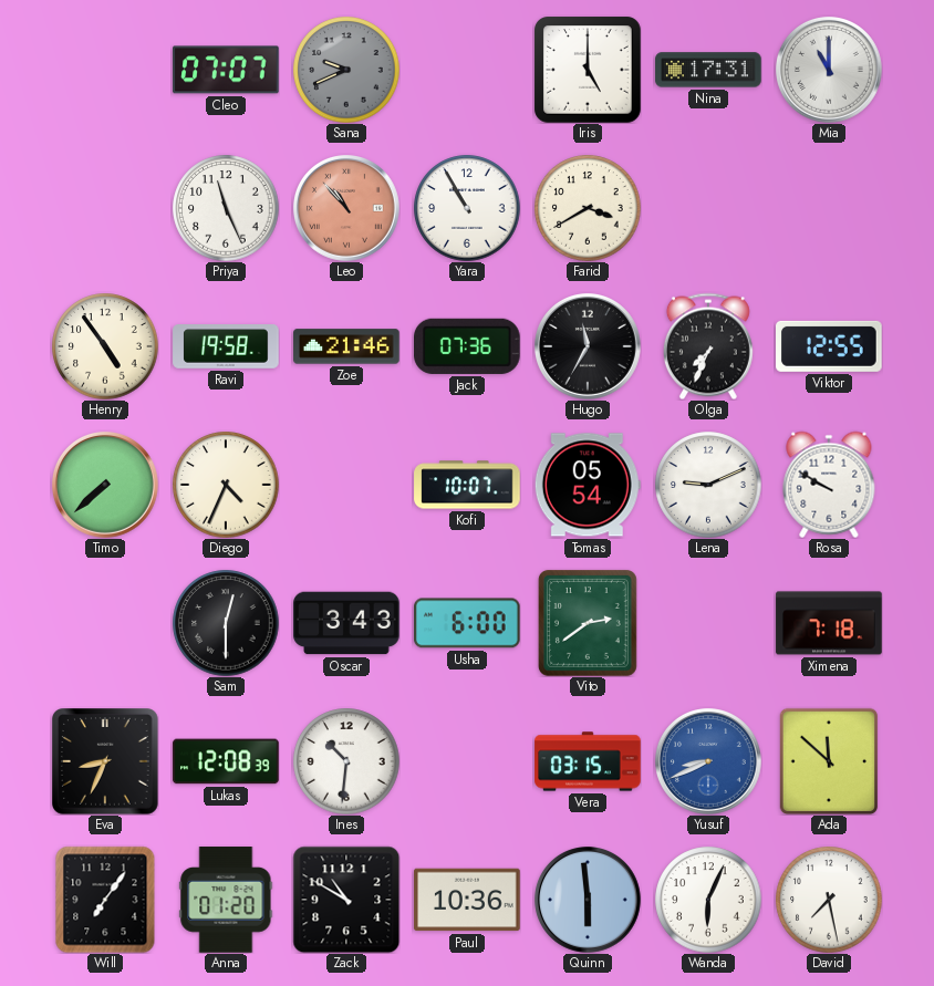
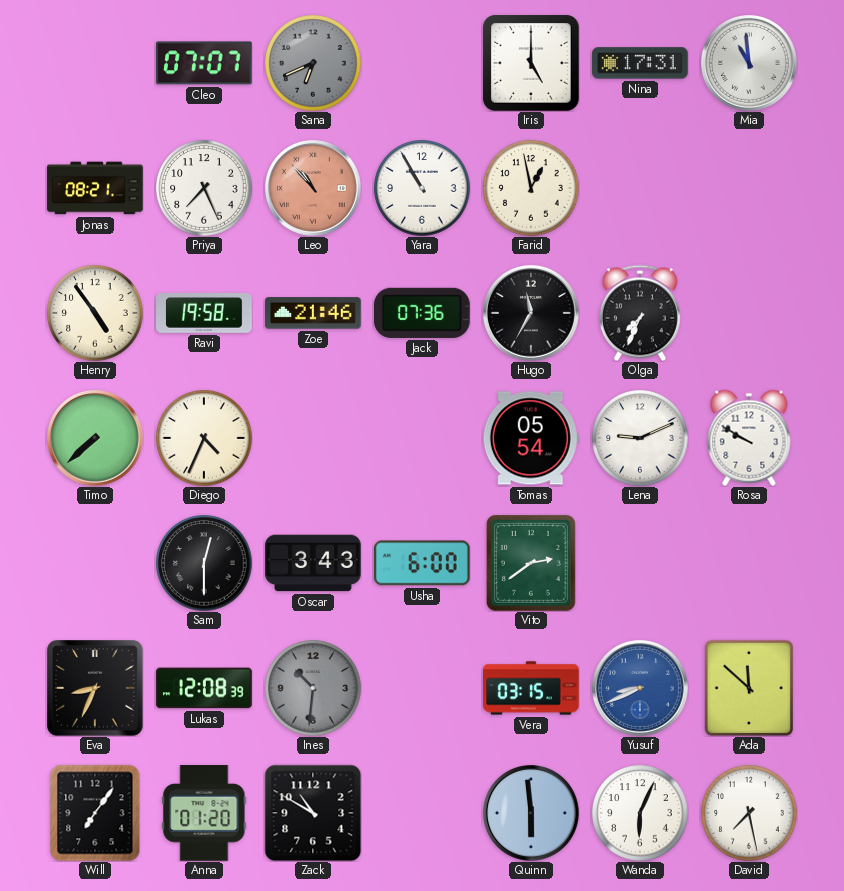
Sana: 9:41 -> 6:41 (313, 63)
Mia: 11:00 -> 10:59 (750, 64)
Jonas: none -> 08:21 (95, 188)
Priya: 11:26 -> 7:26 (204, 188)
Farid: 3:40 -> 12:58 (531, 188)
Viktor: 12:55 -> none (830, 346)
Kofi: 10:07 -> none (467, 485)
Ximena: 7:18 -> none (829, 623)
Ines dial: white -> grey (313, 688)
Paul: 10:36 -> none (467, 900)
